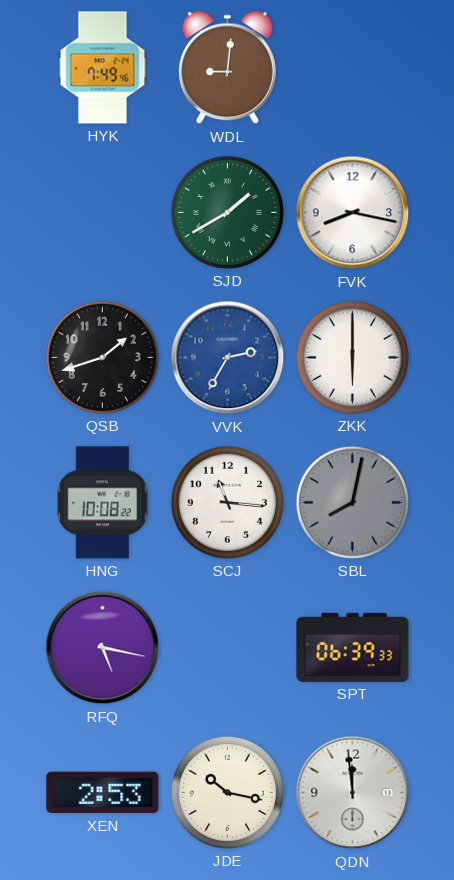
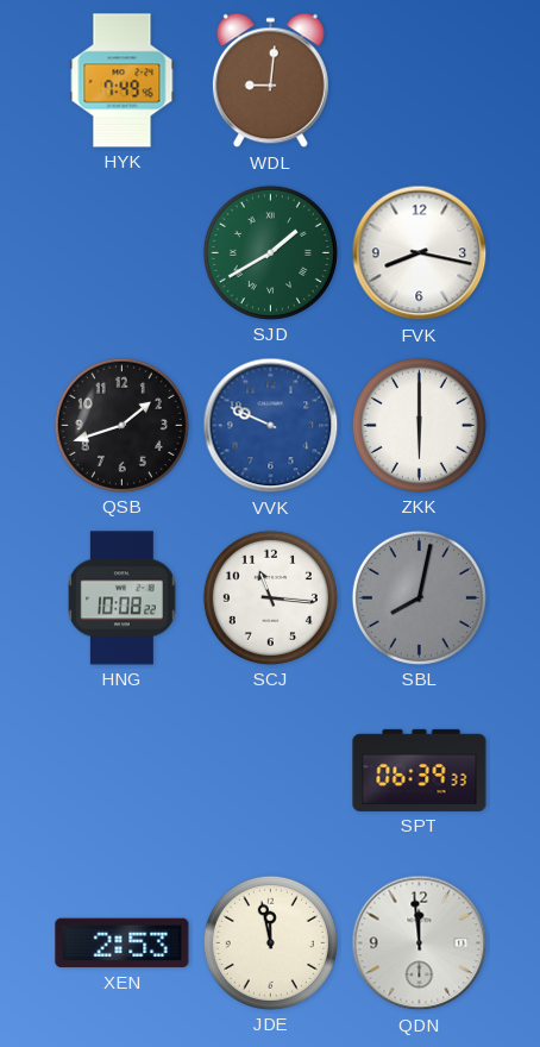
VVK: 2:35 -> 9:49 (271, 426)
RFQ: 5:17 -> none (103, 648)
JDE: 10:17 -> 11:58 (270, 942)
